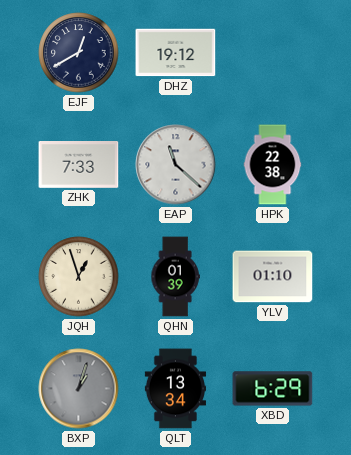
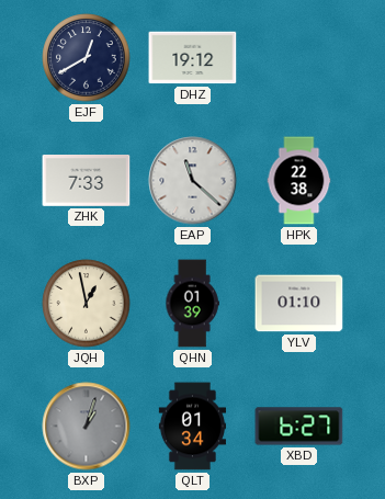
JQH: 12:57 -> 12:58 (87, 304)
QLT: 13:34 -> 01:34 (192, 427)
XBD: 6:29 -> 6:27 (299, 427)
